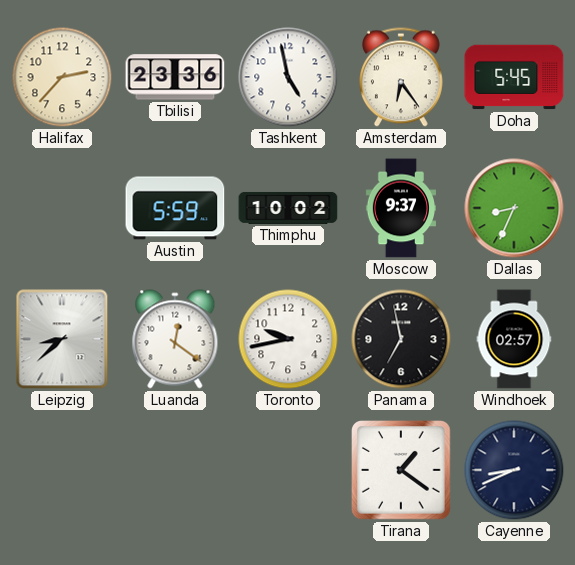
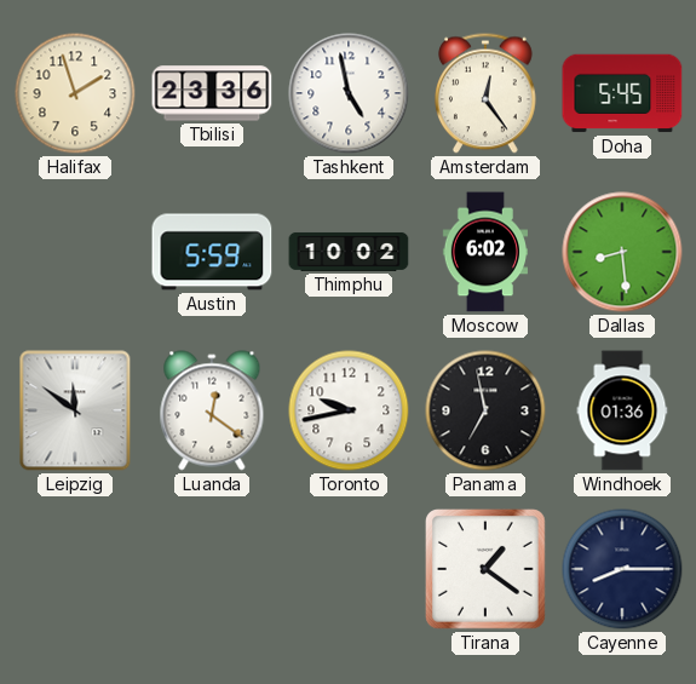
Halifax: 2:37 -> 1:57 (75, 93)
Amsterdam: 6:24 -> 12:24 (487, 93)
Moscow: 9:37 -> 6:02 (484, 252)
Dallas: 8:34 -> 8:29 (622, 252)
Leipzig: 8:38 -> 11:51 (75, 410)
Windhoek: 02:57 -> 01:36 (622, 410)
Cayenne: 8:41 -> 8:15 (622, 569)
